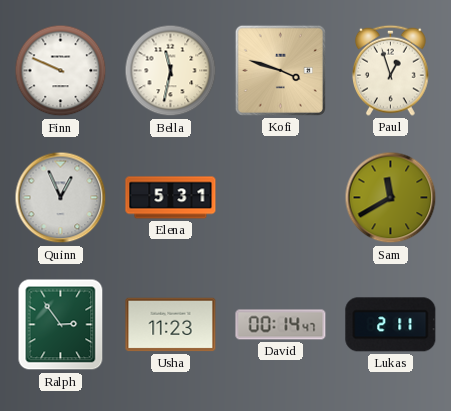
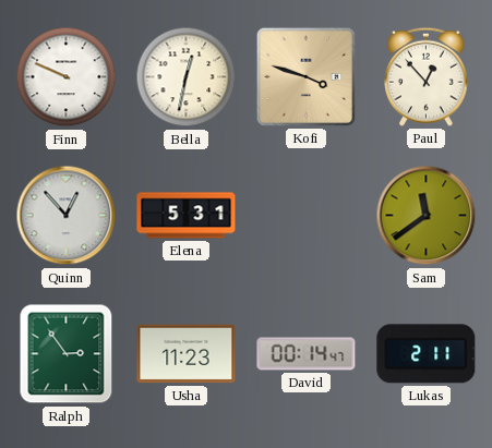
Bella: 11:32 -> 12:32 (187, 77)
Paul: 12:57 -> 12:53 (427, 76)
Quinn: 12:56 -> 12:53 (67, 216)
Sam: 11:40 -> 11:39 (427, 216)
